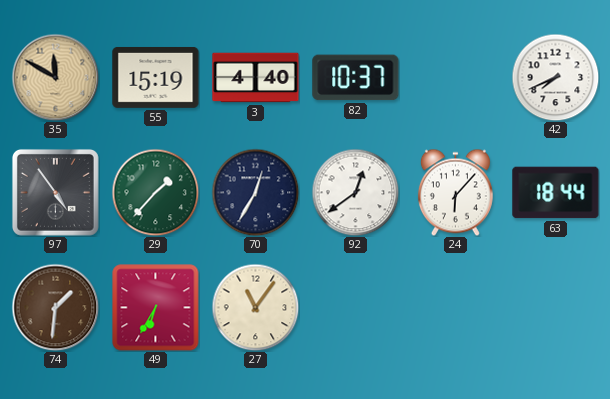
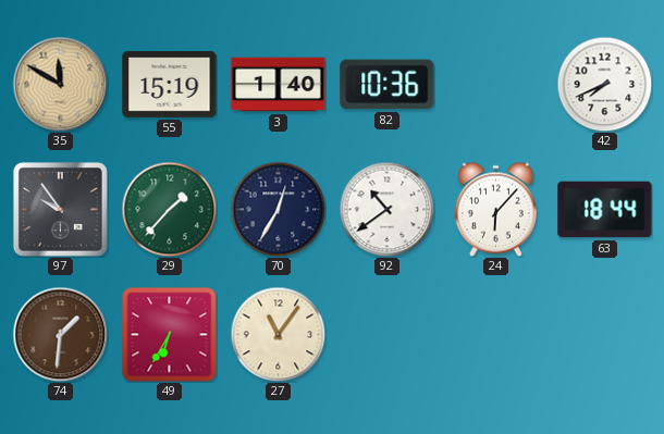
3: 4:40 -> 1:40 (279, 85)
82: 10:37 -> 10:36 (388, 85)
97: 4:54 -> 9:54 (60, 209)
92: 12:39 -> 10:39 (386, 209)
